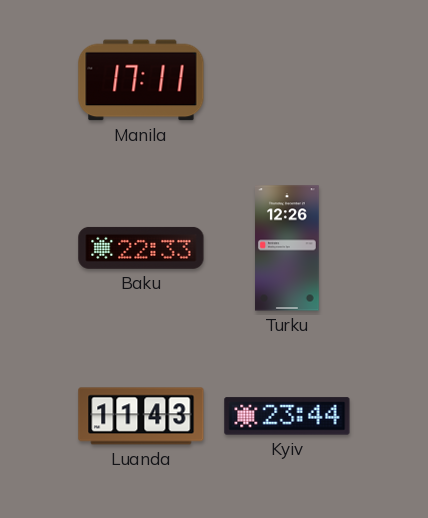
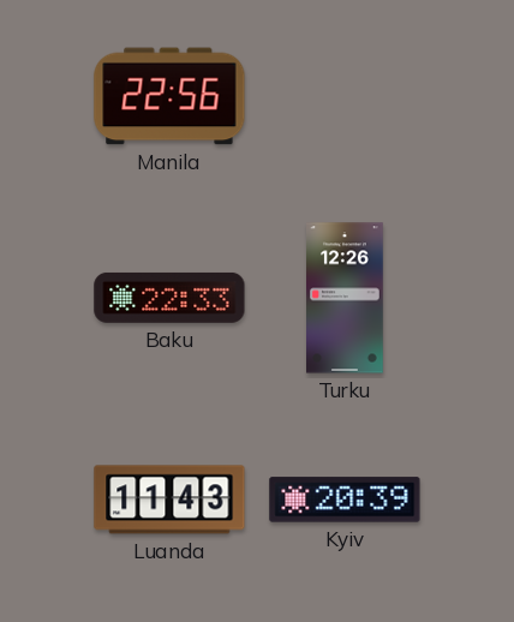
Manila: 17:11 -> 22:56 (169, 96)
Kyiv: 23:44 -> 20:39 (345, 500)
